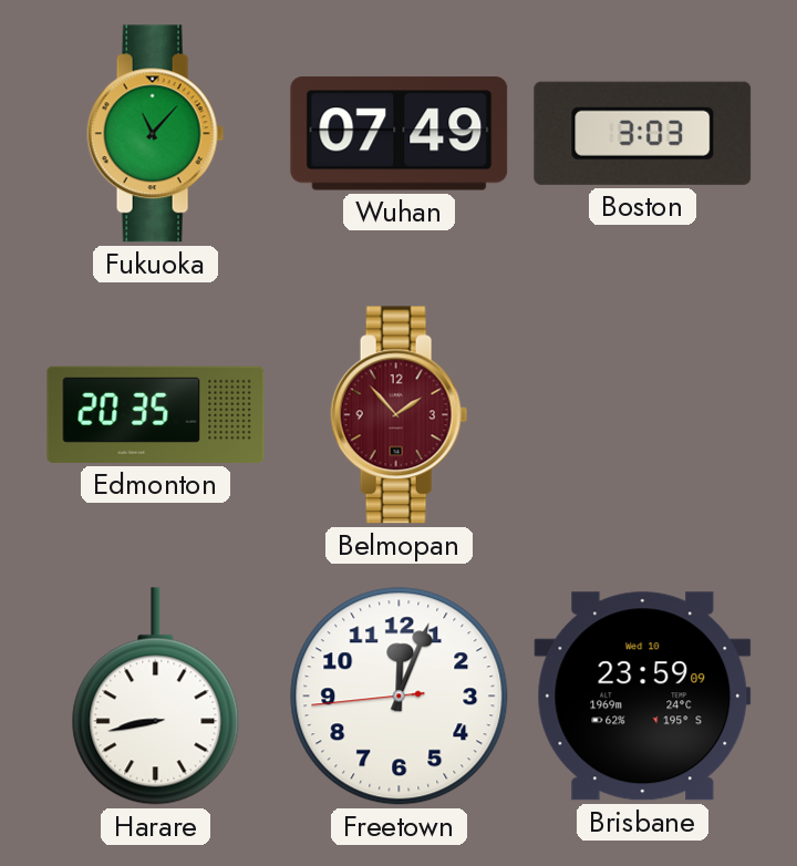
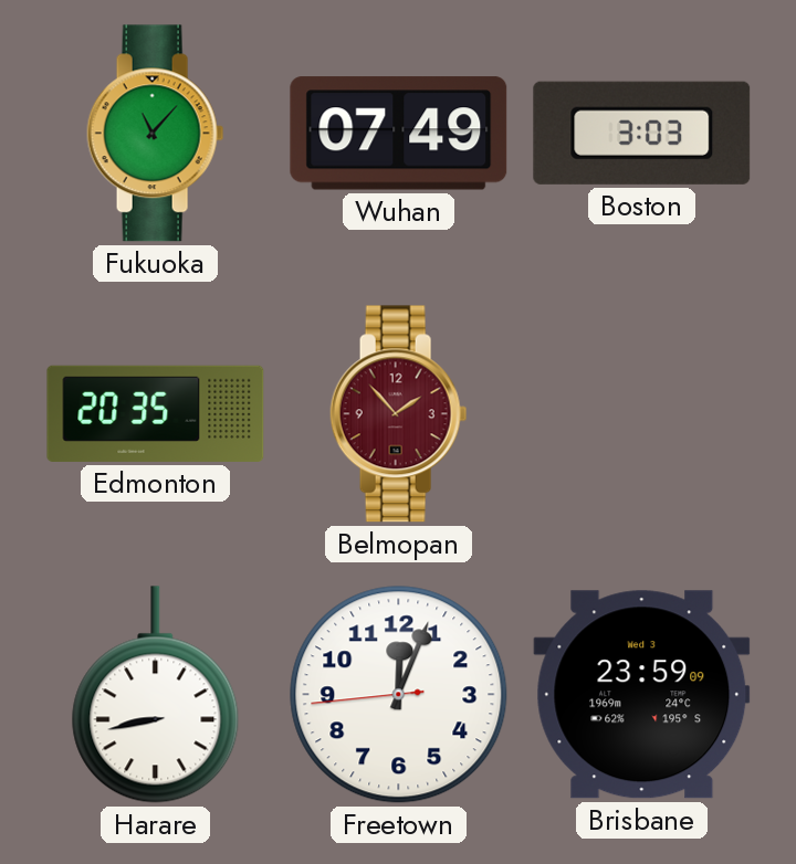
Brisbane date: Wed 10 -> Wed 3 (642, 695)
